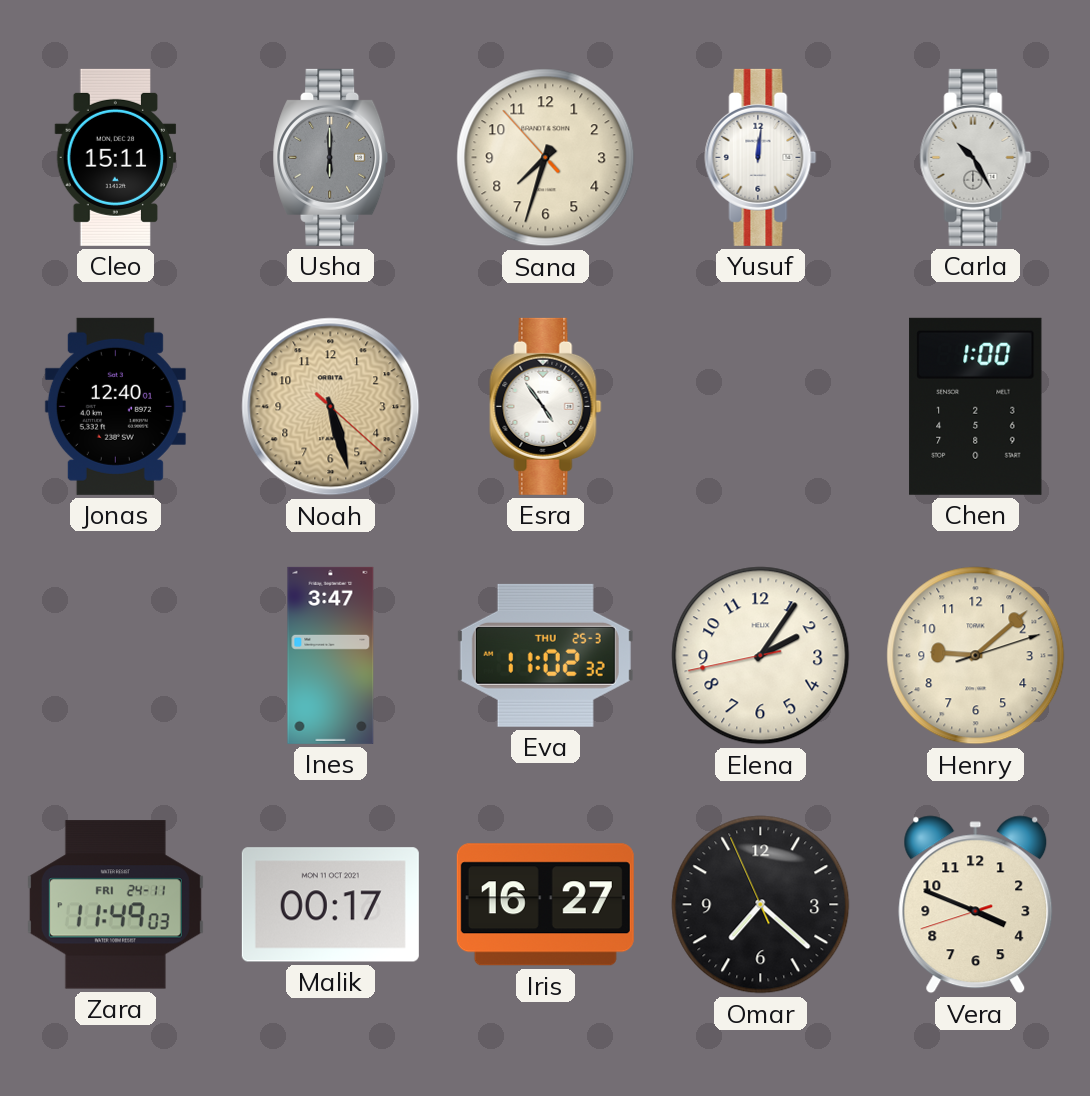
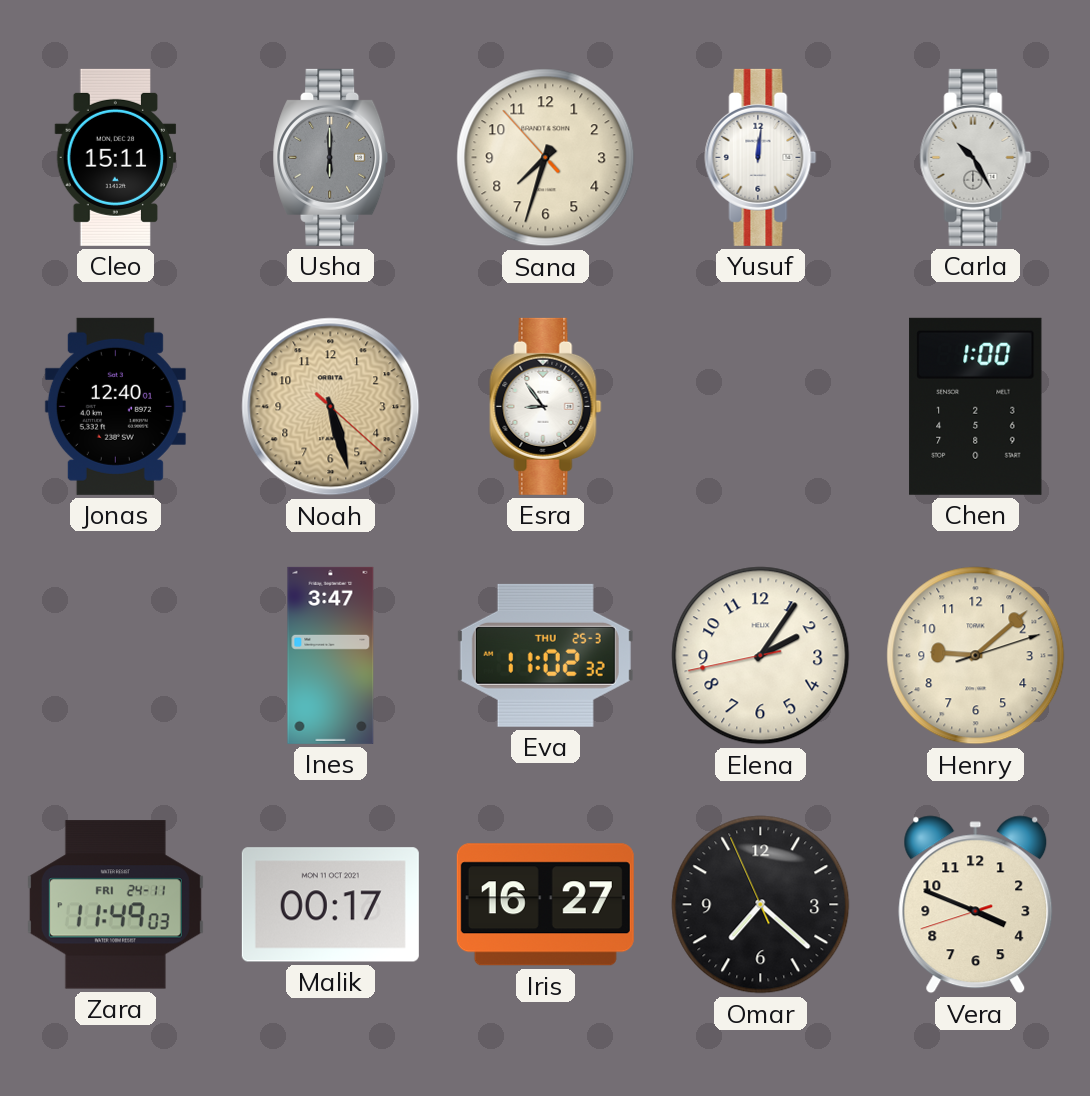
Esra: 4:54 -> 8:54 (546, 406)
